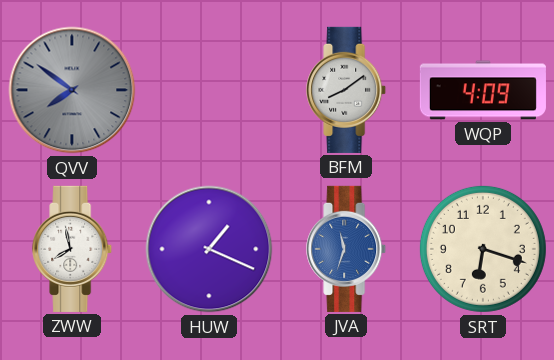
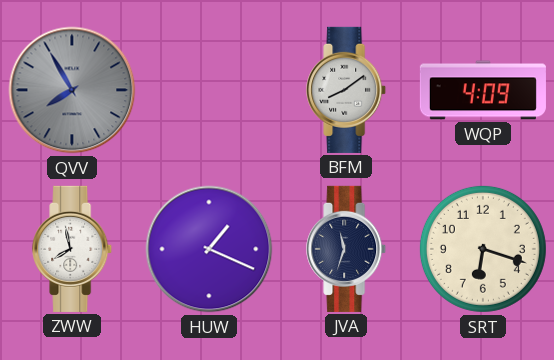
QVV: 7:51 -> 7:55 (72, 90)
JVA dial: blue -> navy (347, 249)
